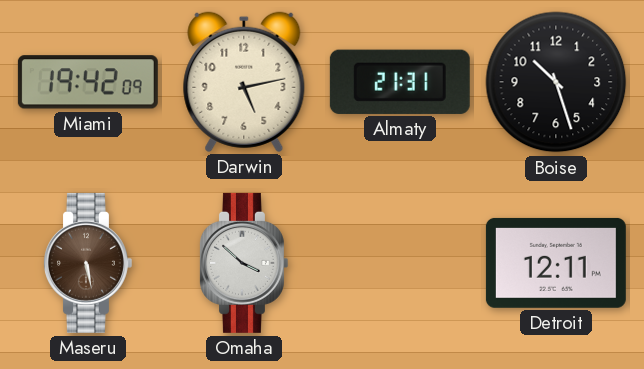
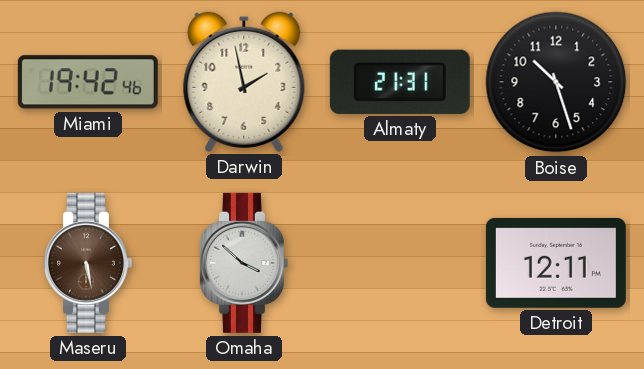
Miami: 19:42:09 -> 19:42:46 (88, 82)
Darwin: 5:13 -> 1:58 (244, 82)
